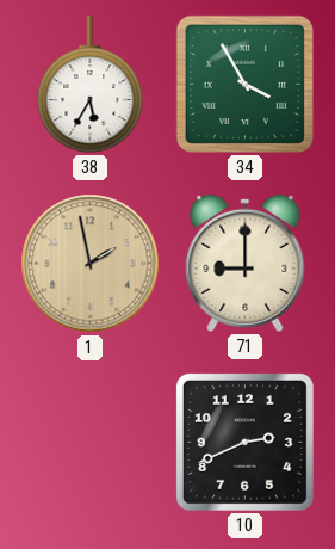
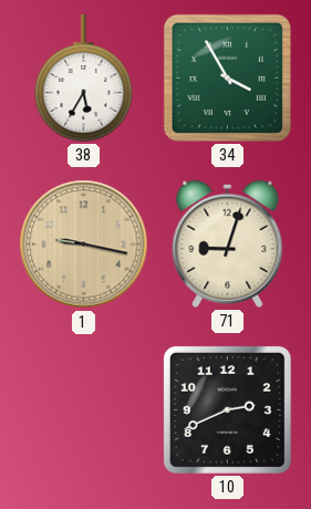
1: 1:58 -> 9:17 (84, 245)
71: 9:00 -> 9:03 (228, 243)
